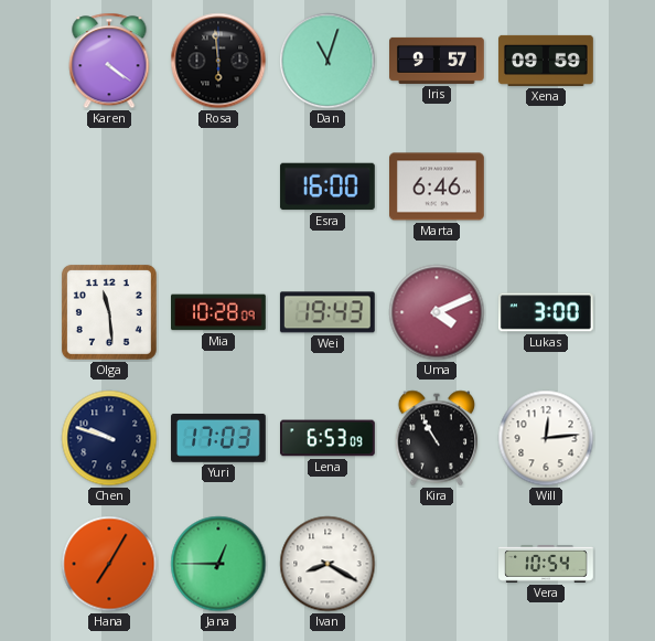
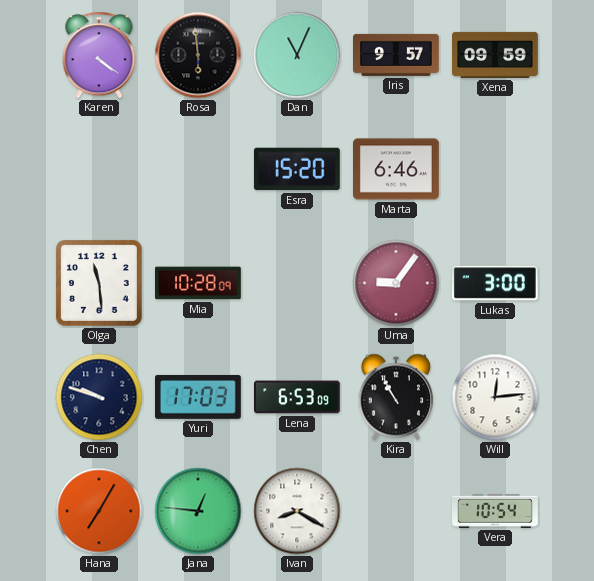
Dan: 11:03 -> 11:04 (297, 55)
Esra: 16:00 -> 15:20 (297, 169)
Wei: 19:43 -> none (327, 312)
Uma: 4:11 -> 9:06 (396, 283)
Jana: 12:45 -> 12:46 (198, 511)
